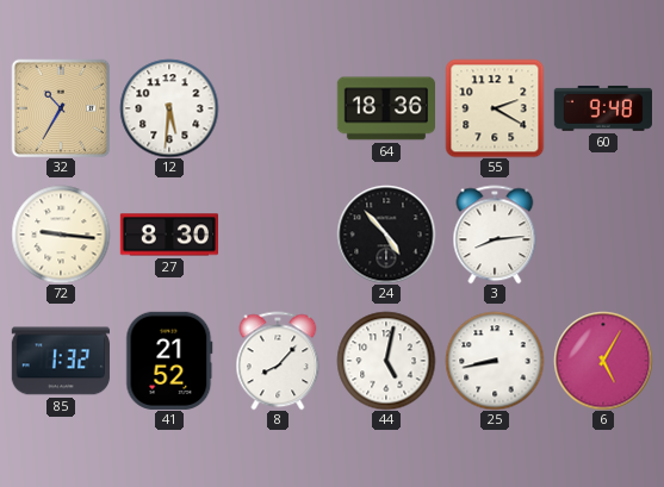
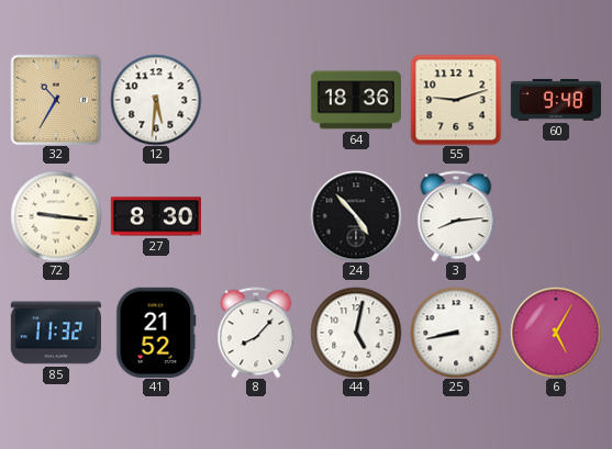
55: 2:20 -> 9:12 (456, 100)
85: 1:32 -> 11:32 (55, 333)
